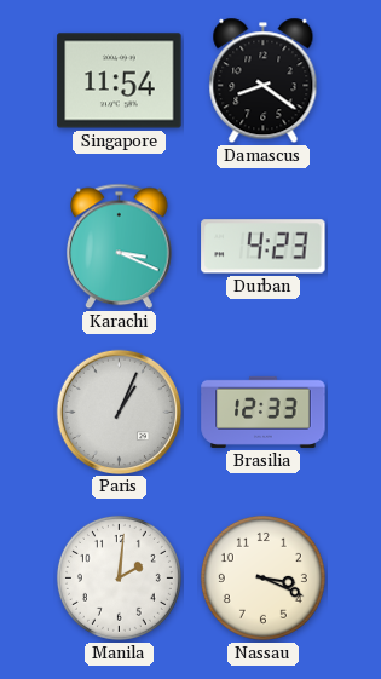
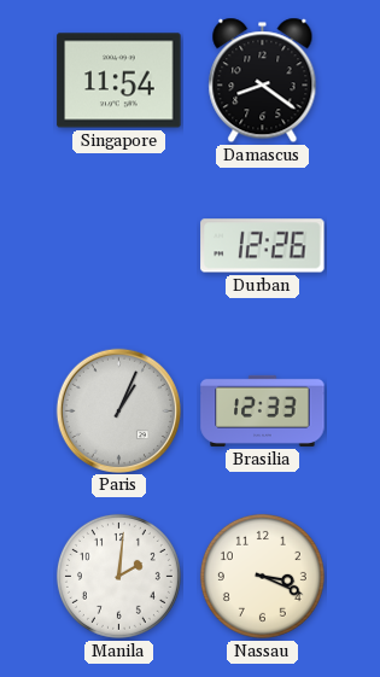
Karachi: 3:19 -> none (120, 247)
Durban: 4:23 -> 12:26 (263, 246)
